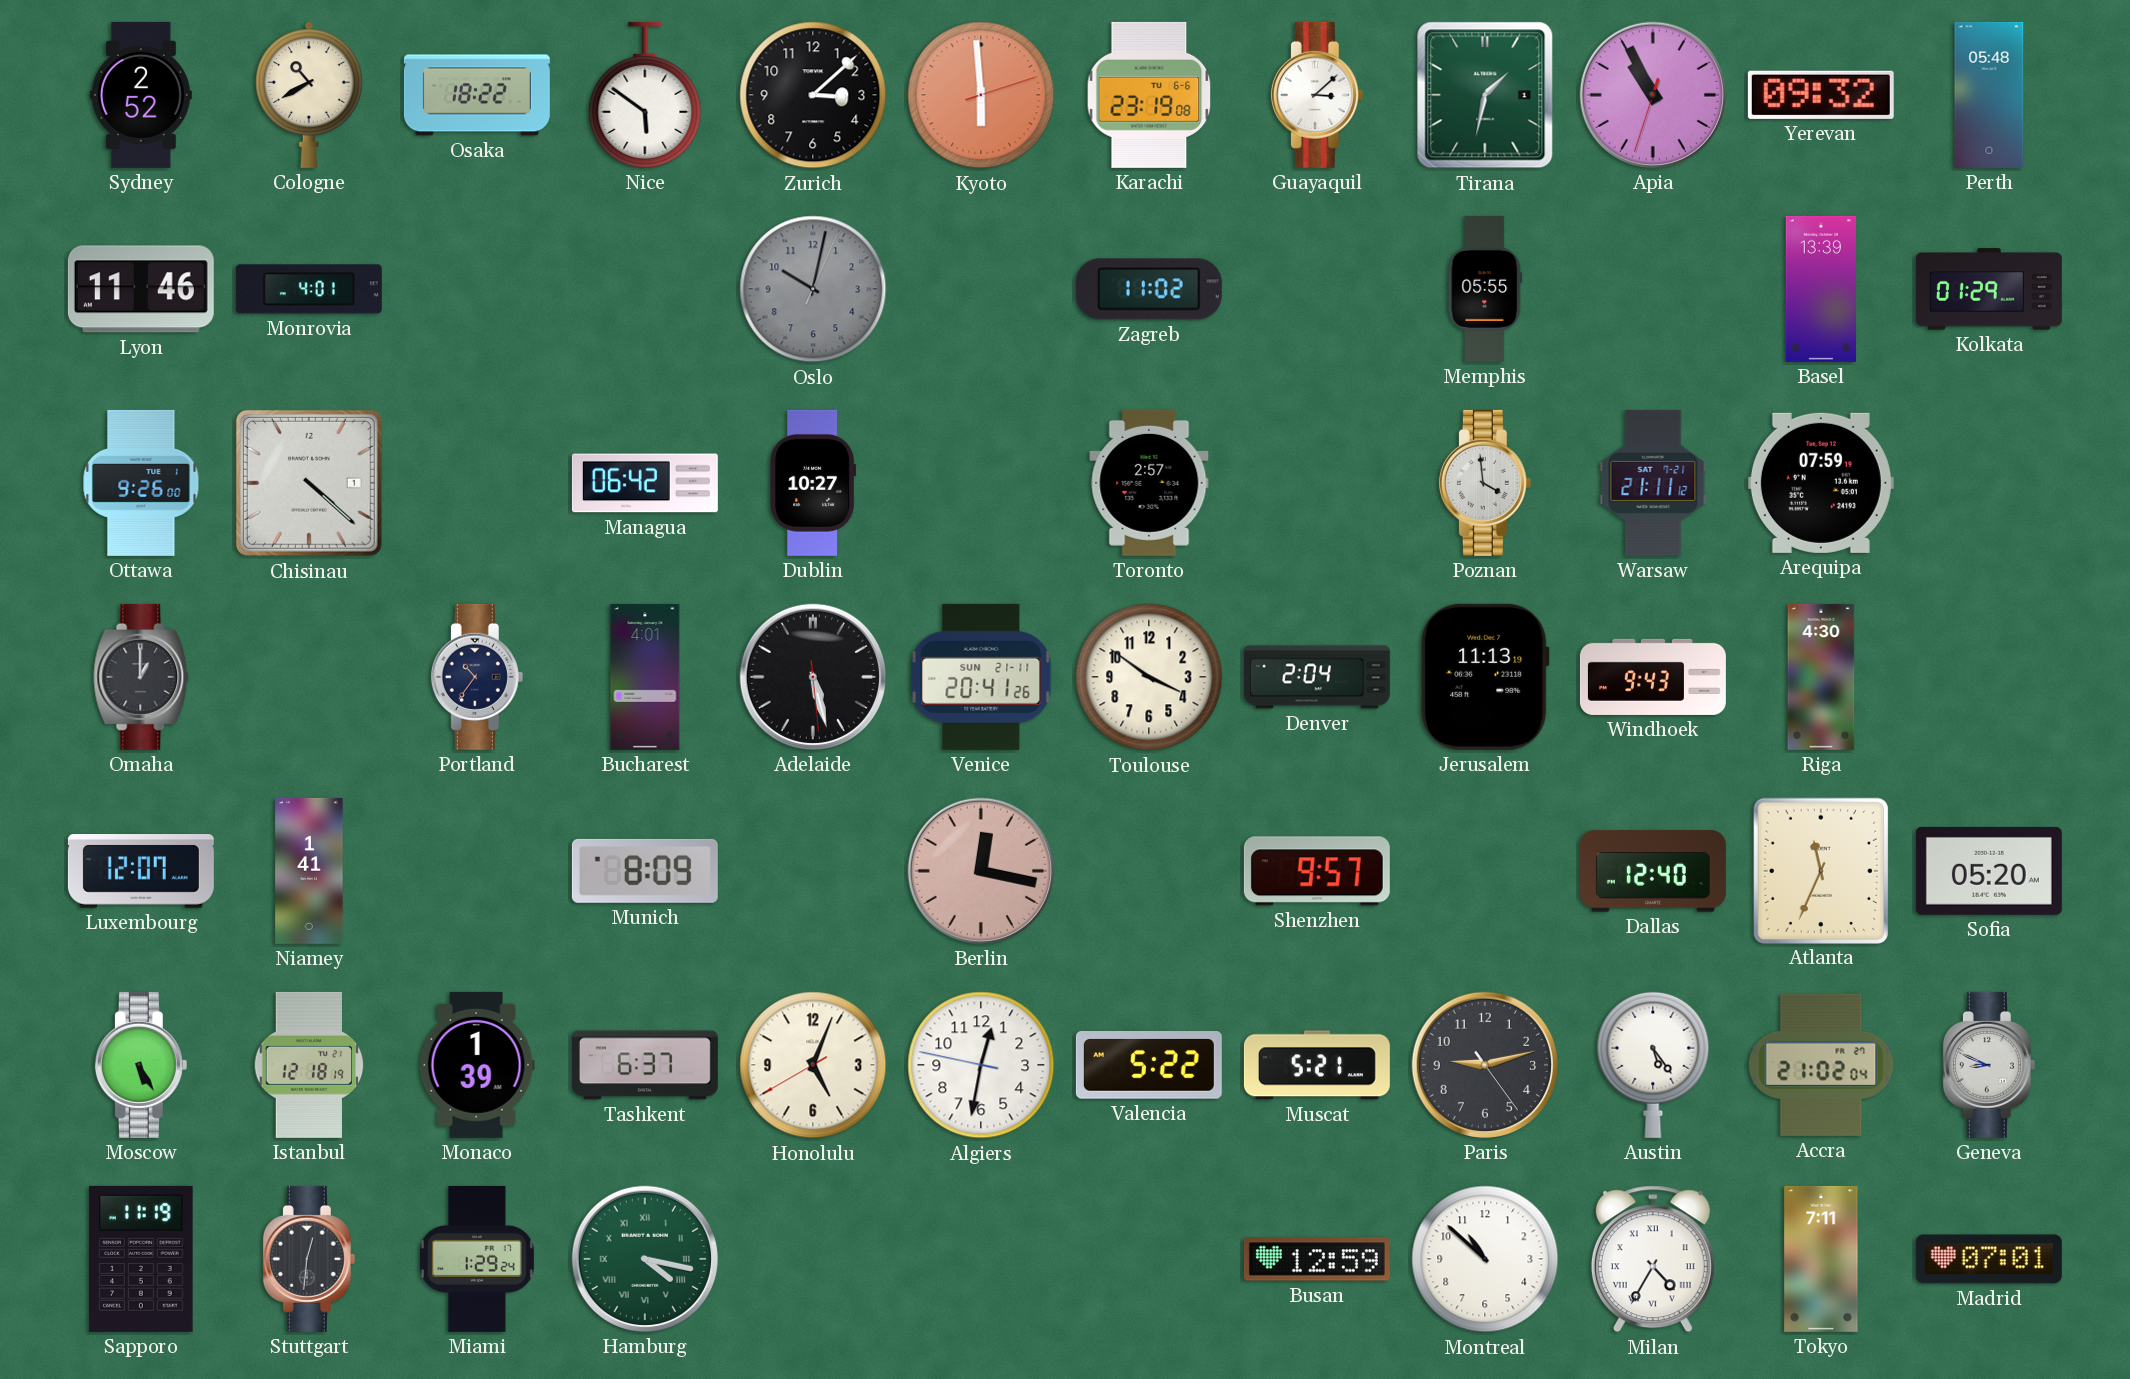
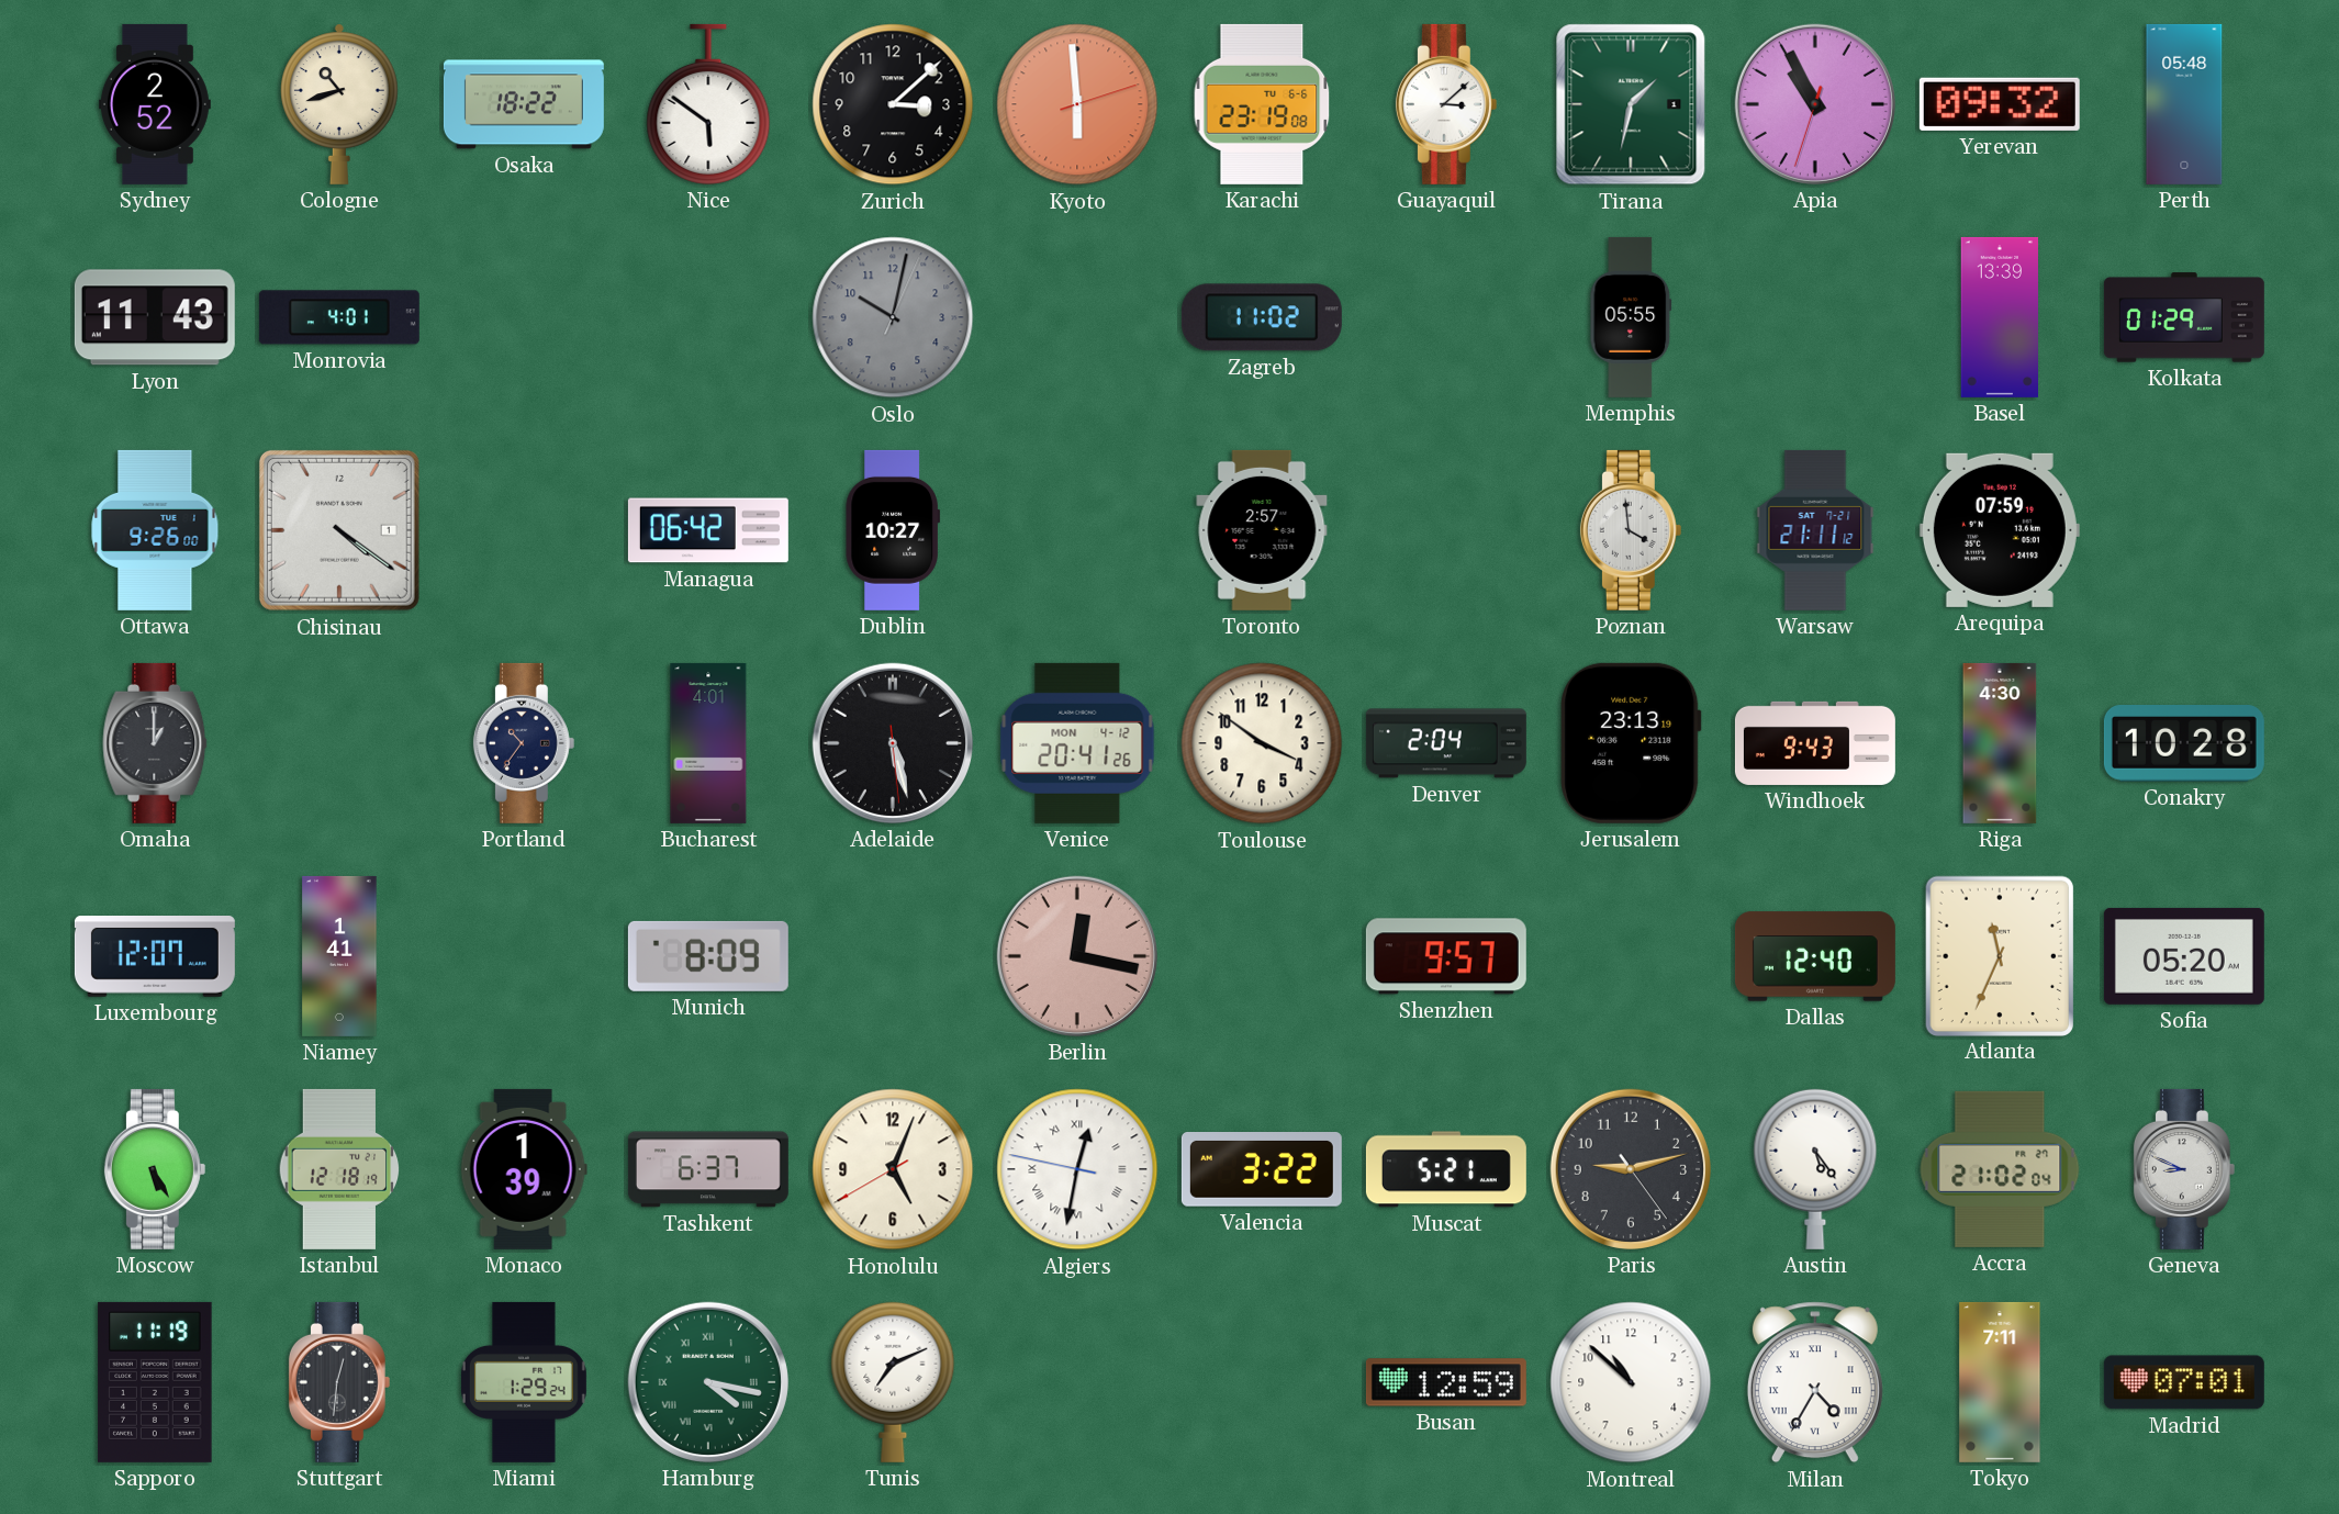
Cologne: 10:40 -> 10:42 (340, 104)
Lyon: 11:46 -> 11:43 (155, 317)
Chisinau: 4:22 -> 4:21 (339, 530)
Venice date: SUN 21-11 -> MON 4-12 (1077, 743)
Jerusalem: 11:13 -> 23:13 (1631, 743)
Conakry: none -> 10:28 (2184, 743)
Algiers numerals: Arabic -> Roman (1077, 1169)
Valencia: 5:22 -> 3:22 (1262, 1170)
Tunis: none -> 7:11 (893, 1382)
